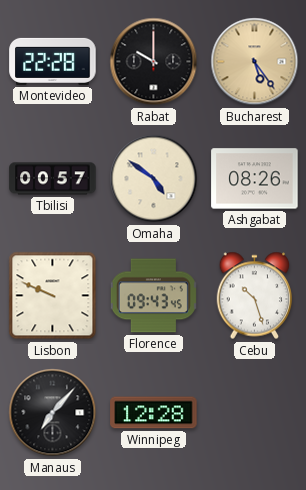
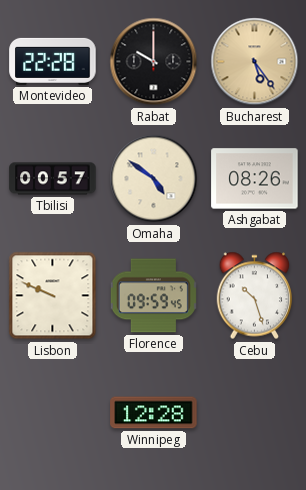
Florence: 09:43 -> 09:59 (153, 296)
Manaus: 7:07 -> none (53, 413)
